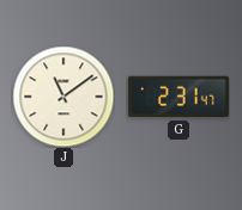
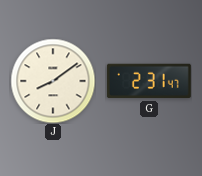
J: 11:09 -> 8:09 (53, 81)
